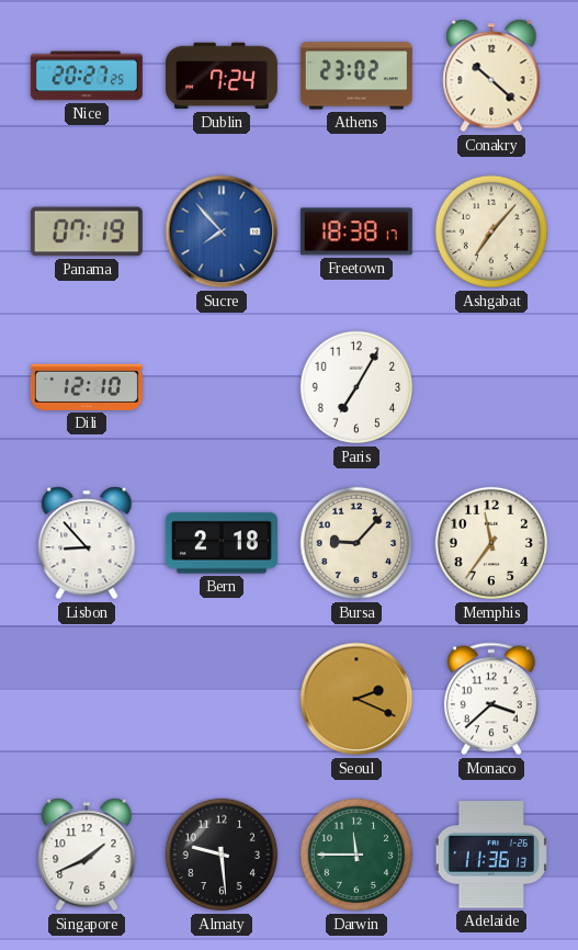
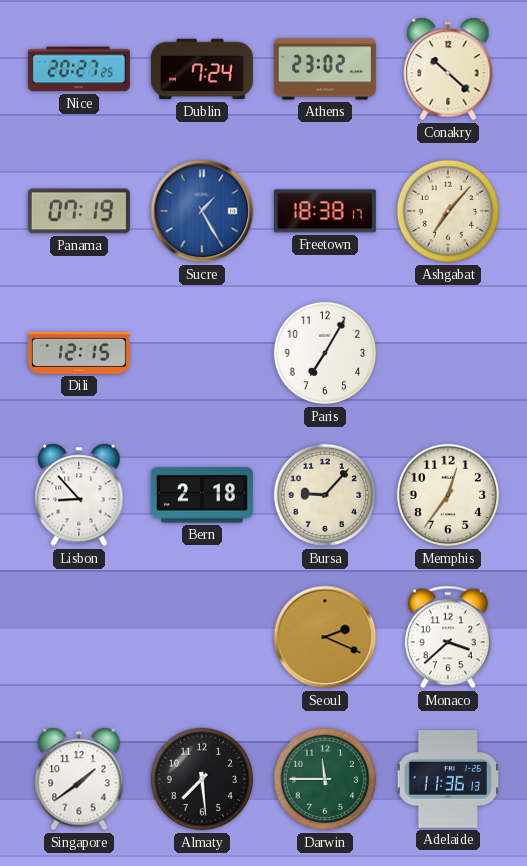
Sucre: 7:53 -> 1:25 (202, 211)
Dili: 12:10 -> 12:15 (79, 353)
Memphis: 11:36 -> 12:36 (448, 495)
Singapore: 1:41 -> 1:39 (79, 779)
Almaty: 9:29 -> 7:29 (202, 779)
